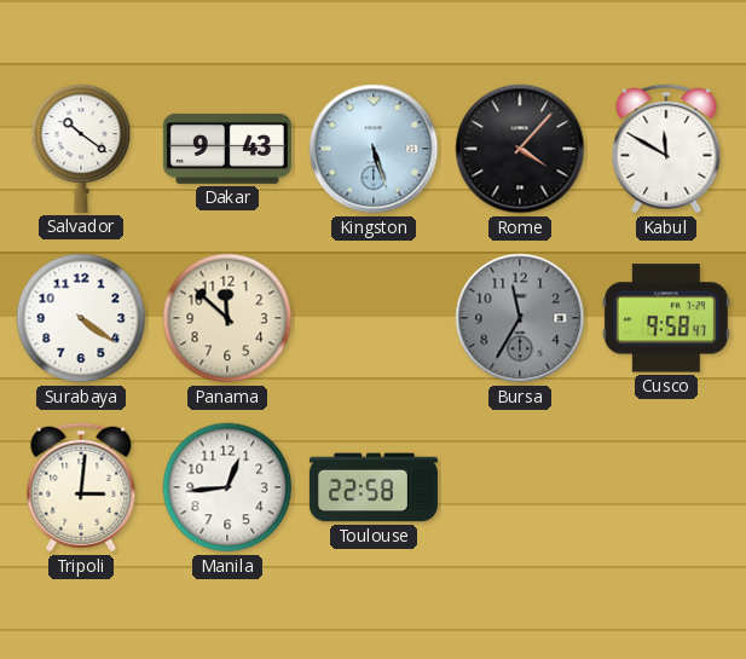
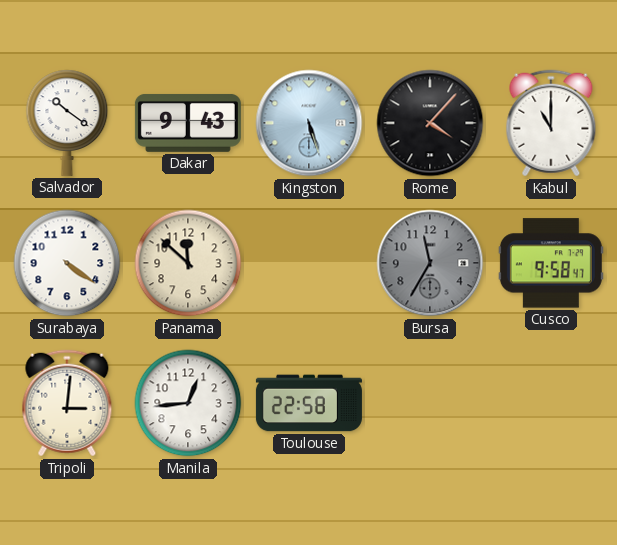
Kabul: 11:50 -> 11:00 (551, 123)
